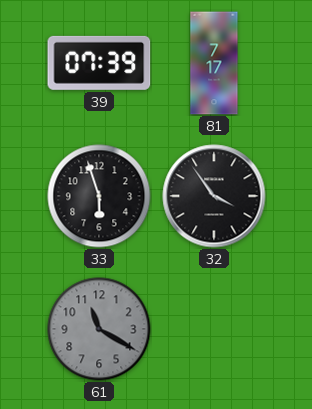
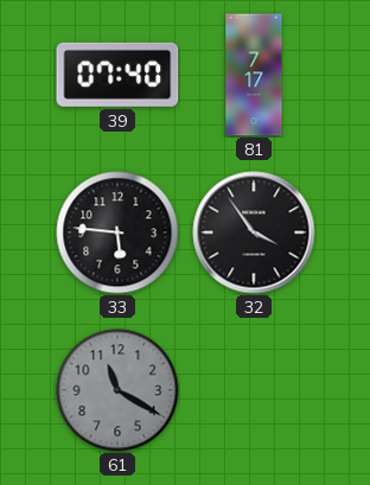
39: 07:39 -> 07:40 (117, 75)
33: 5:57 -> 5:46 (117, 232)
